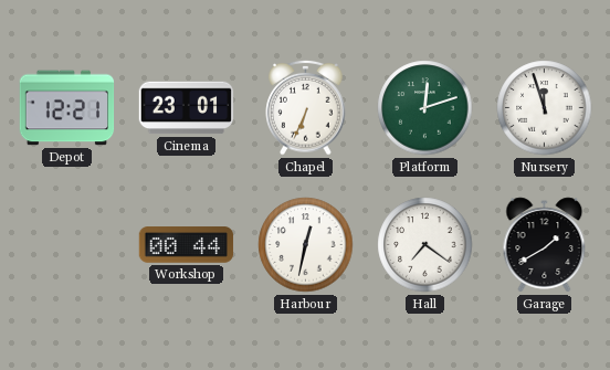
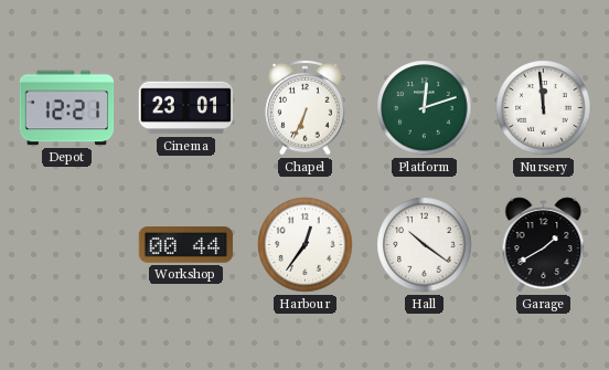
Nursery: 11:57 -> 11:59 (544, 108)
Harbour: 12:32 -> 12:36 (306, 245)
Hall: 7:21 -> 10:21 (425, 245)
